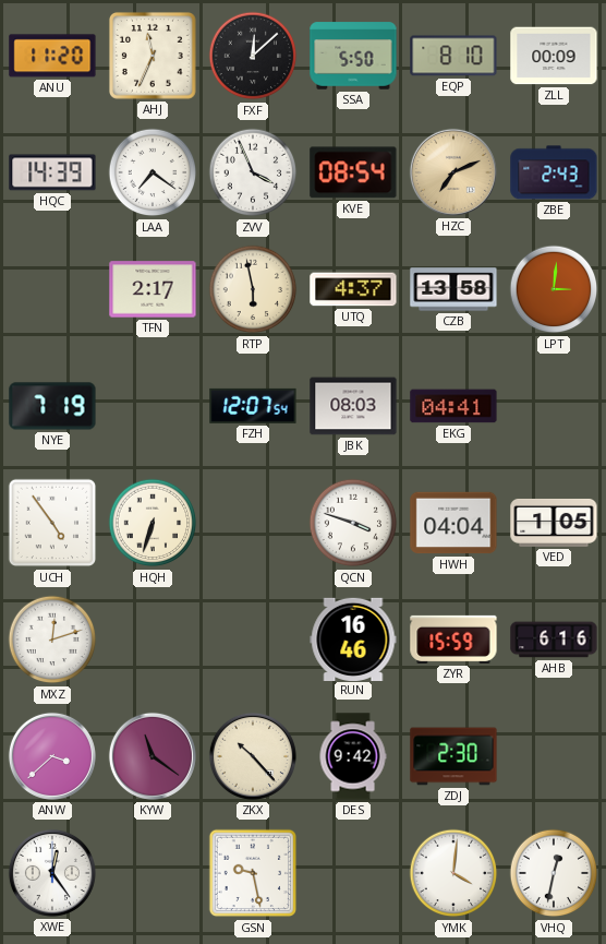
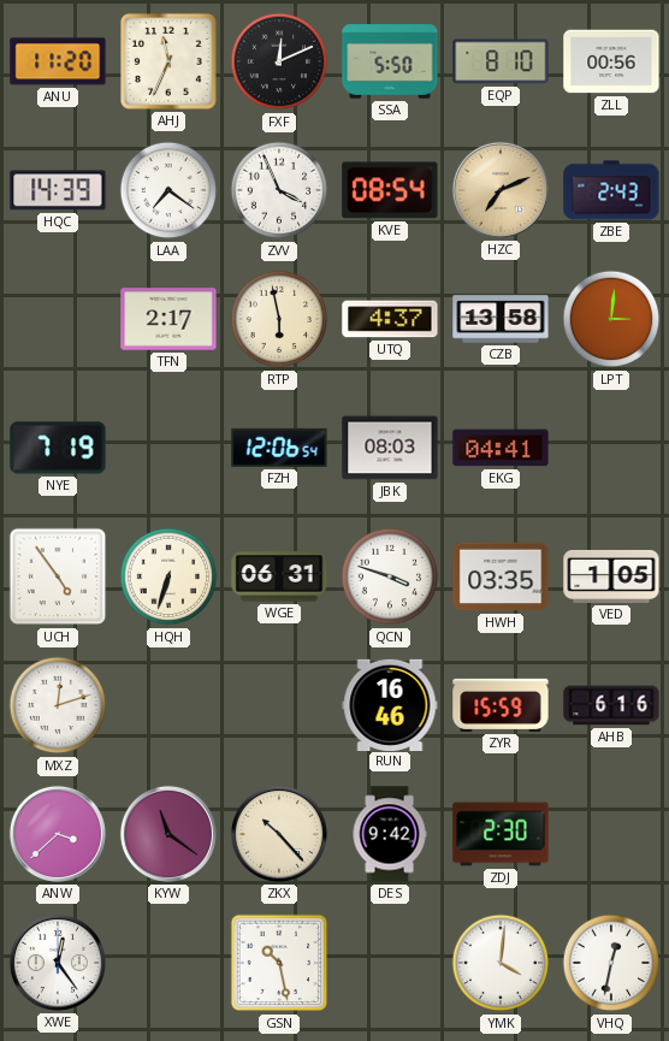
FXF: 12:08 -> 12:11 (279, 61)
ZLL: 00:09 -> 00:56 (611, 61)
FZH: 12:07 -> 12:06 (279, 448)
WGE: none -> 06:31 (279, 576)
HWH: 04:04 -> 03:35 (501, 576)
GSN: 9:28 -> 10:28 (279, 963)
